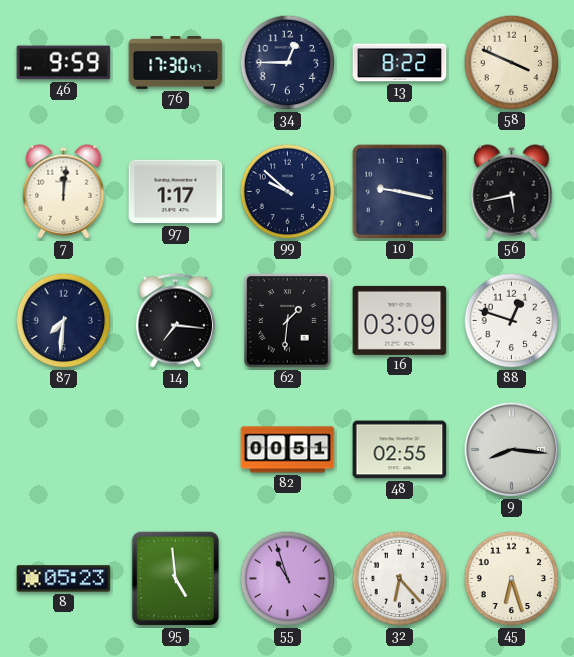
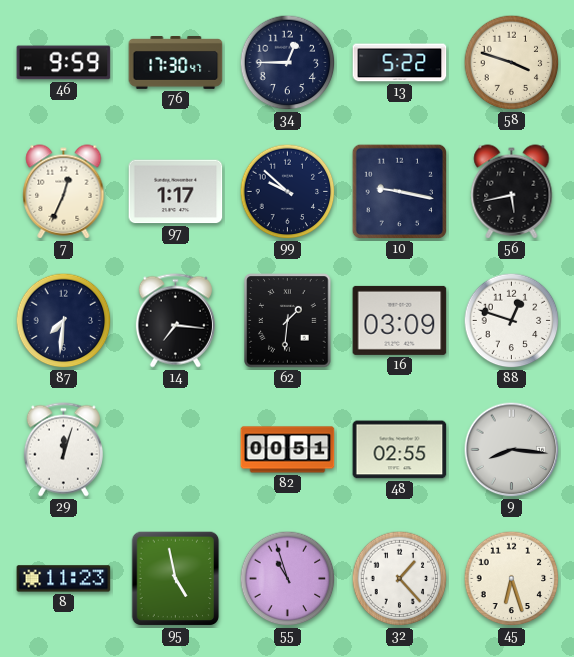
13: 8:22 -> 5:22 (400, 63)
58: 3:49 -> 3:48 (512, 63)
7: 12:01 -> 12:34 (64, 192)
29: none -> 12:03 (63, 450)
8: 05:23 -> 11:23 (64, 579)
95: 4:59 -> 4:58 (176, 579)
32: 6:23 -> 1:23 (400, 579)
